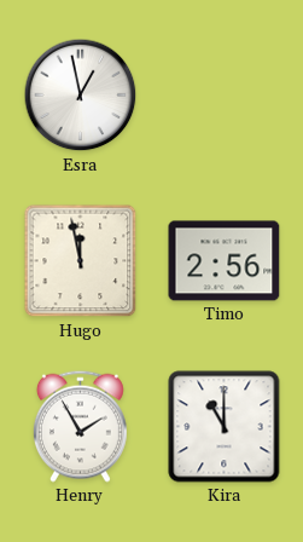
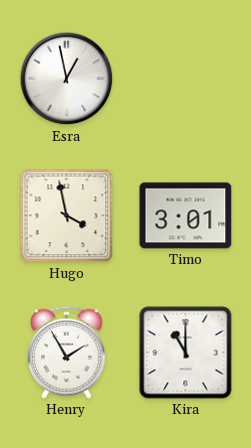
Hugo: 11:58 -> 3:58 (67, 216)
Timo: 2:56 -> 3:01 (186, 216)
